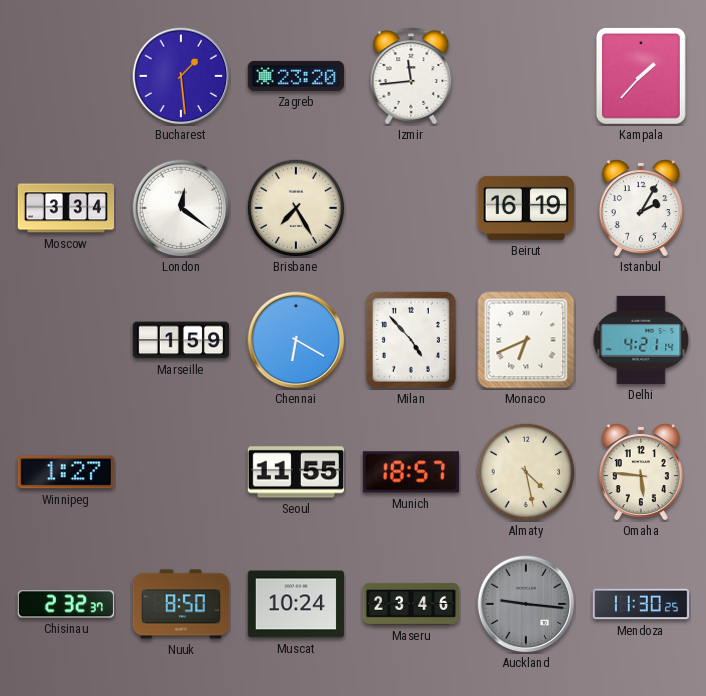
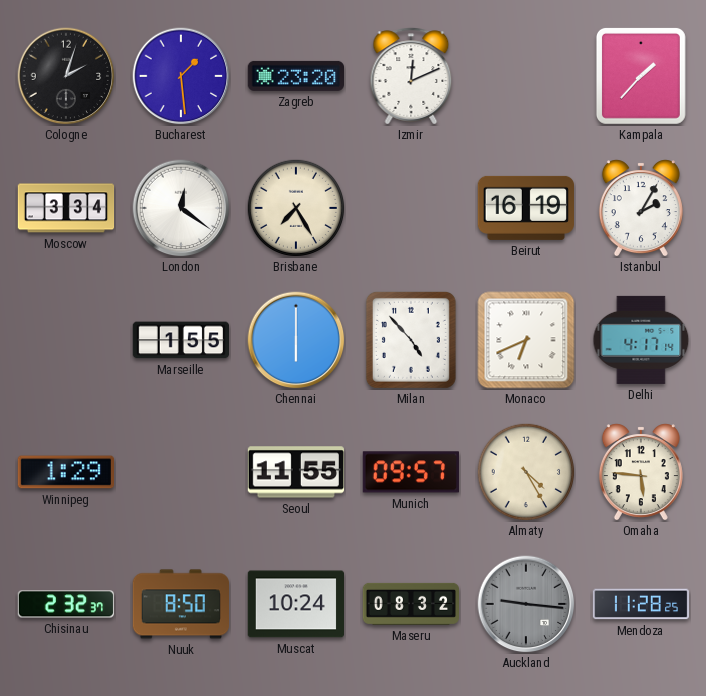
Cologne: none -> 2:03 (66, 76)
Izmir: 11:44 -> 12:11 (411, 76)
Marseille: 1:59 -> 1:55 (180, 340)
Chennai: 6:20 -> 6:00 (296, 340)
Delhi: 4:21 -> 4:17 (641, 340)
Winnipeg: 1:27 -> 1:29 (65, 472)
Munich: 18:57 -> 09:57 (411, 472)
Almaty: 4:28 -> 4:25 (525, 471)
Maseru: 23:46 -> 08:32 (411, 604)
Mendoza: 11:30 -> 11:28 (641, 604)
